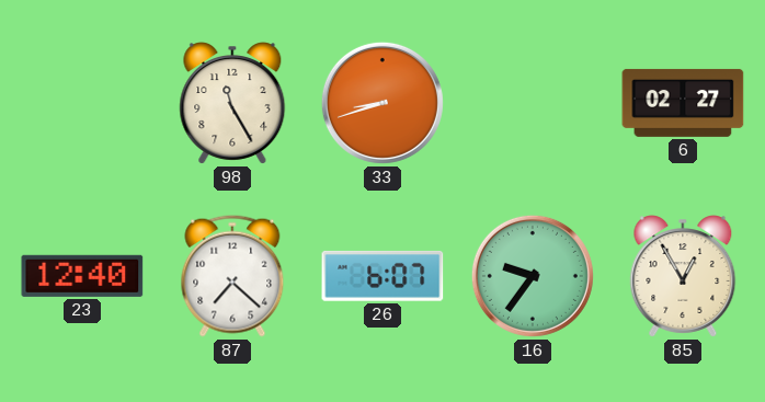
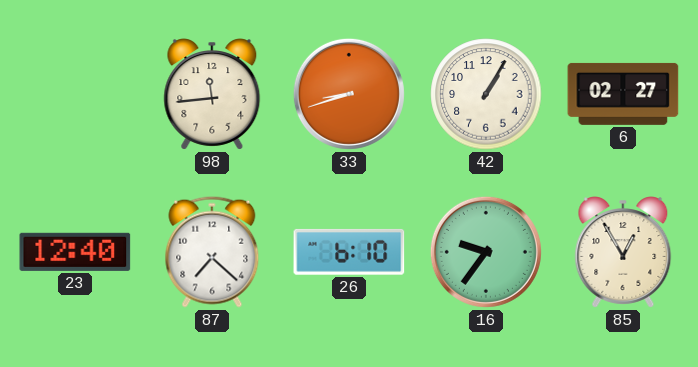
98: 11:25 -> 11:44 (212, 94)
42: none -> 1:05 (486, 94)
26: 6:07 -> 6:10 (349, 252)
